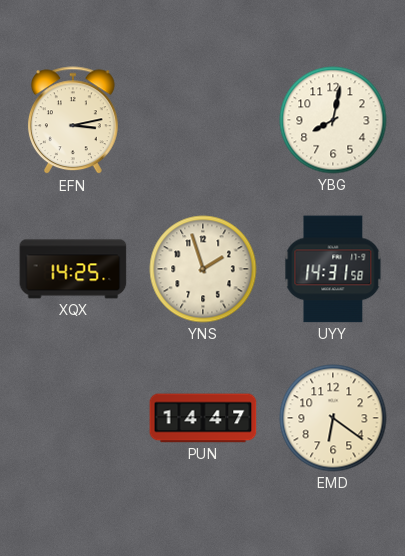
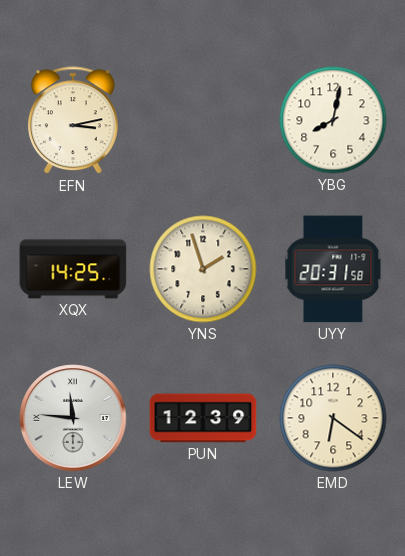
UYY: 14:31 -> 20:31 (333, 269)
LEW: none -> 11:46 (73, 418)
PUN: 14:47 -> 12:39 (203, 418)
